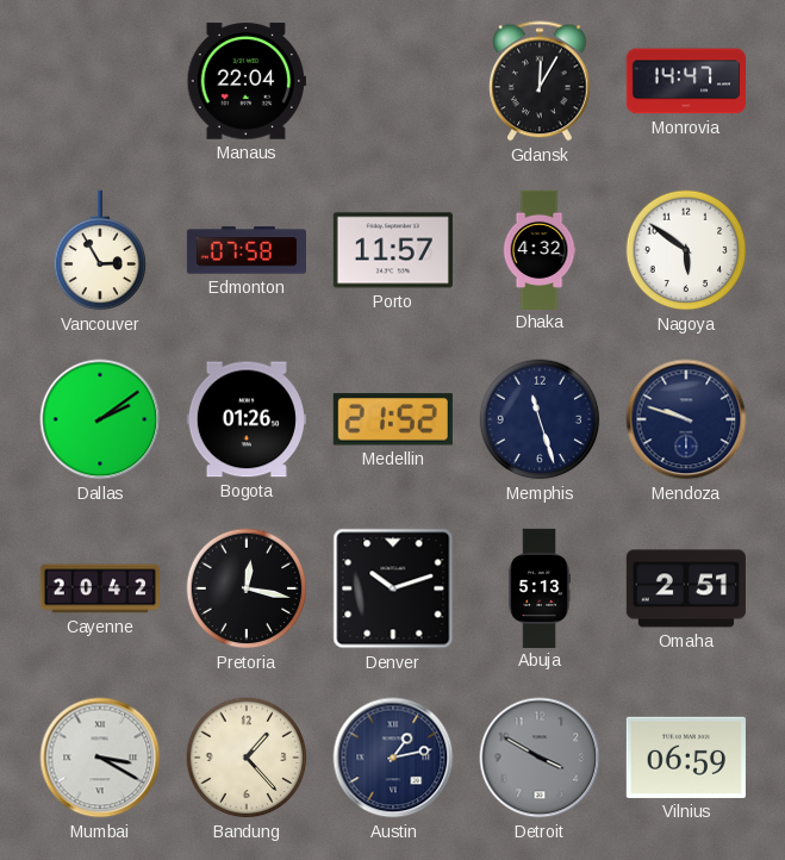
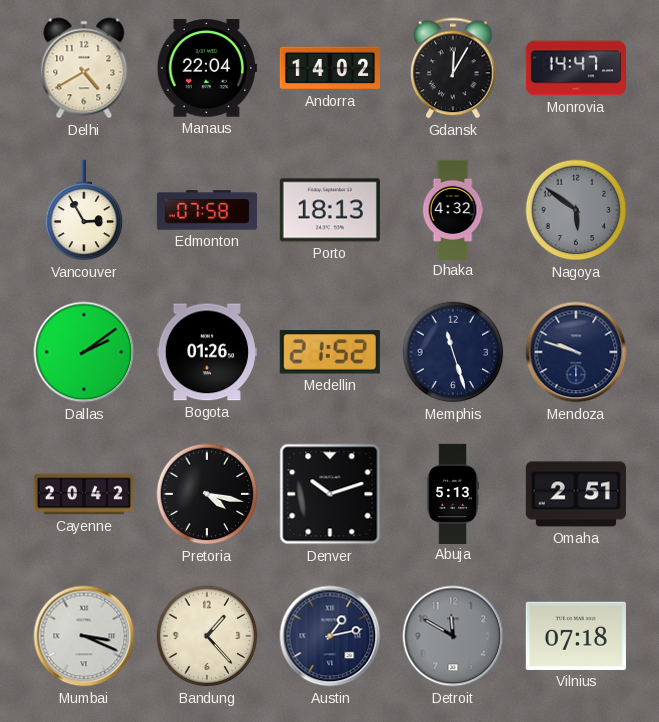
Delhi: none -> 4:40 (84, 68)
Andorra: none -> 14:02 (329, 68)
Porto: 11:57 -> 18:13 (330, 210)
Nagoya dial: white -> grey (576, 210)
Pretoria: 12:17 -> 4:17 (207, 494)
Mumbai: 3:20 -> 3:19 (84, 636)
Detroit: 3:50 -> 11:50 (453, 636)
Vilnius: 06:59 -> 07:18 (576, 636)
